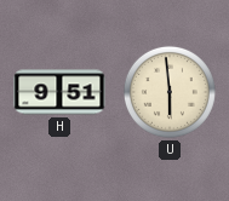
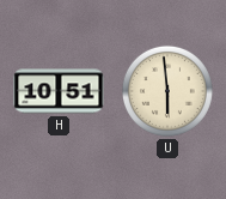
H: 9:51 -> 10:51 (59, 91)
